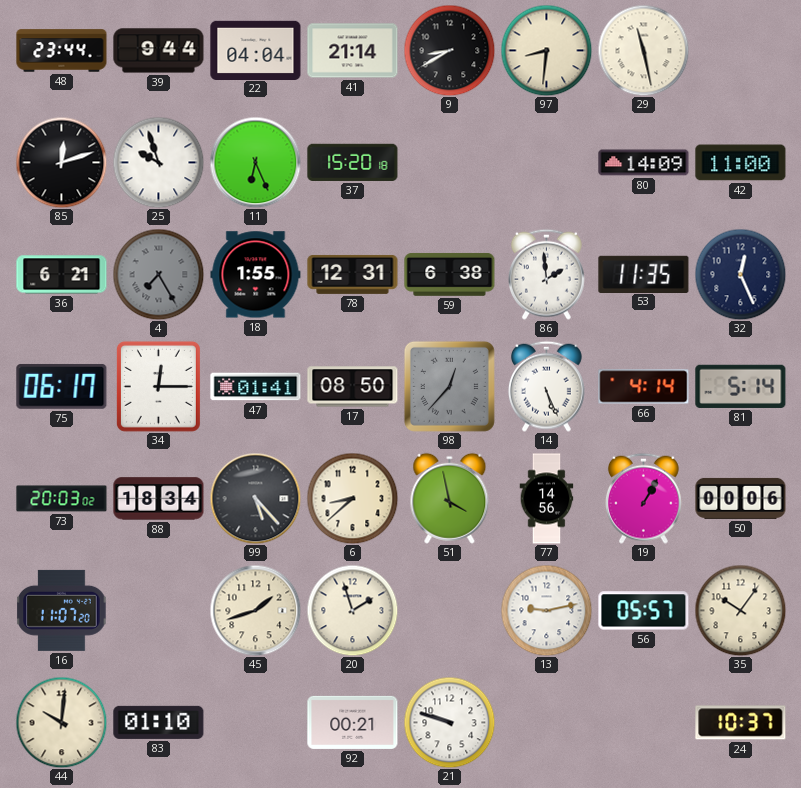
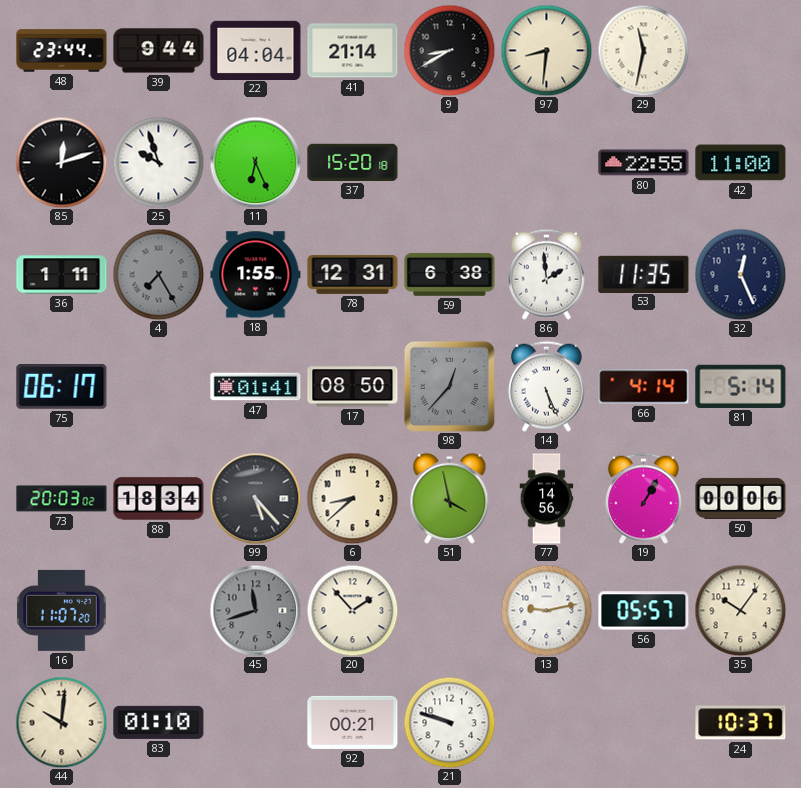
29: 11:28 -> 11:32 (643, 50)
80: 14:09 -> 22:55 (644, 163)
36: 6:21 -> 1:11 (62, 275)
34: 12:15 -> none (158, 386)
45: 1:42 -> 11:42 (255, 610)
45 dial: cream -> grey (255, 610)
20: 1:57 -> 1:53 (352, 610)
